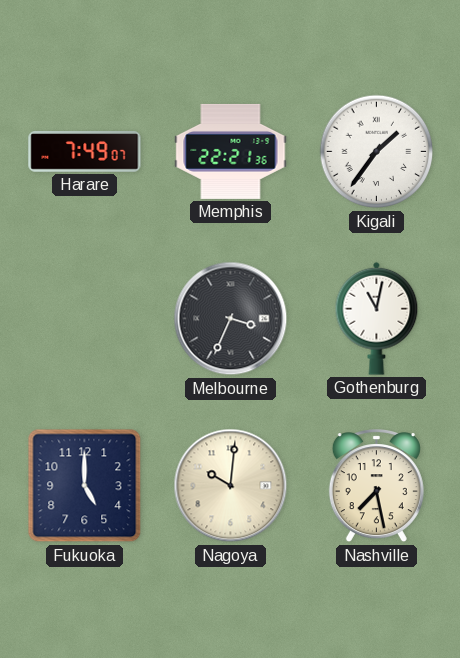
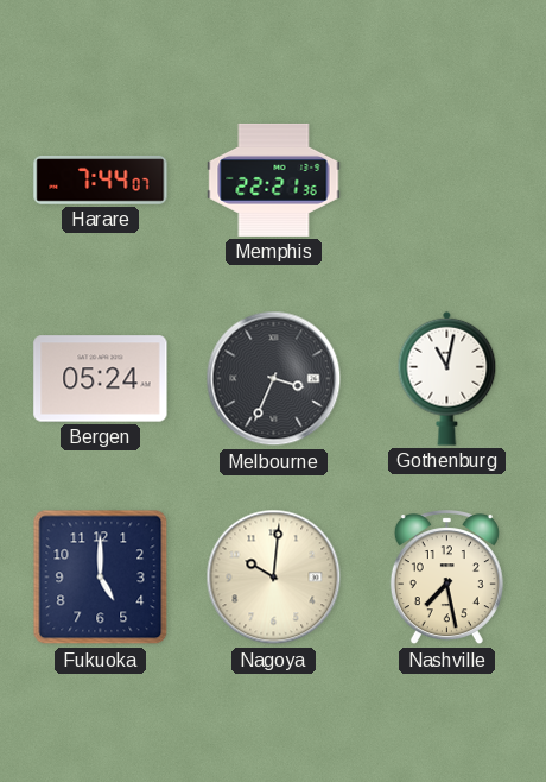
Harare: 7:49 -> 7:44 (101, 181)
Kigali: 1:36 -> none (377, 152)
Bergen: none -> 05:24 (101, 379)
